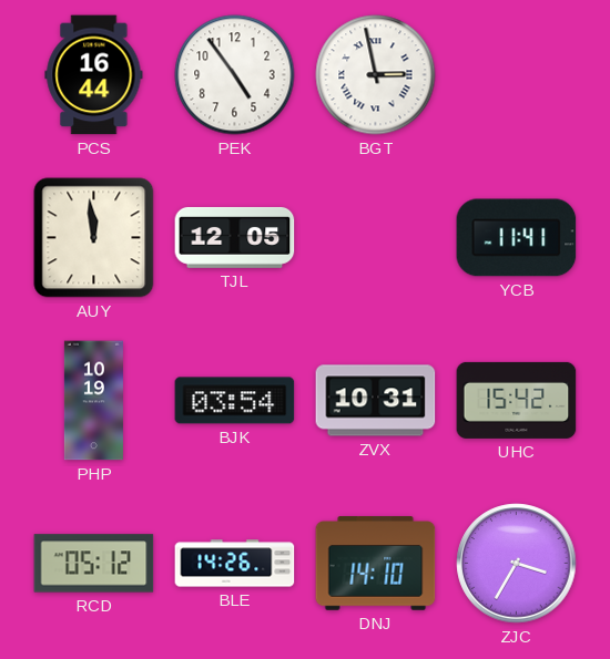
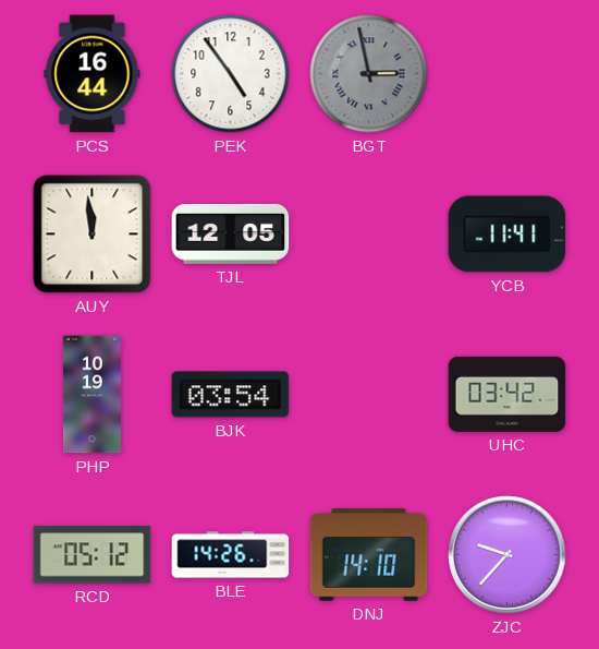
BGT dial: white -> grey (369, 74)
ZVX: 10:31 -> none (376, 401)
UHC: 15:42 -> 03:42 (508, 394)
ZJC: 3:35 -> 9:37 (508, 555)
